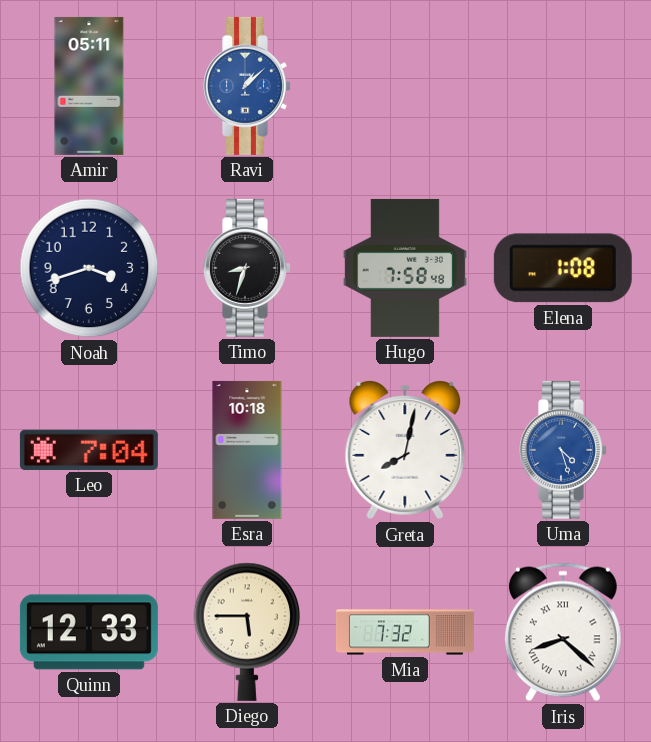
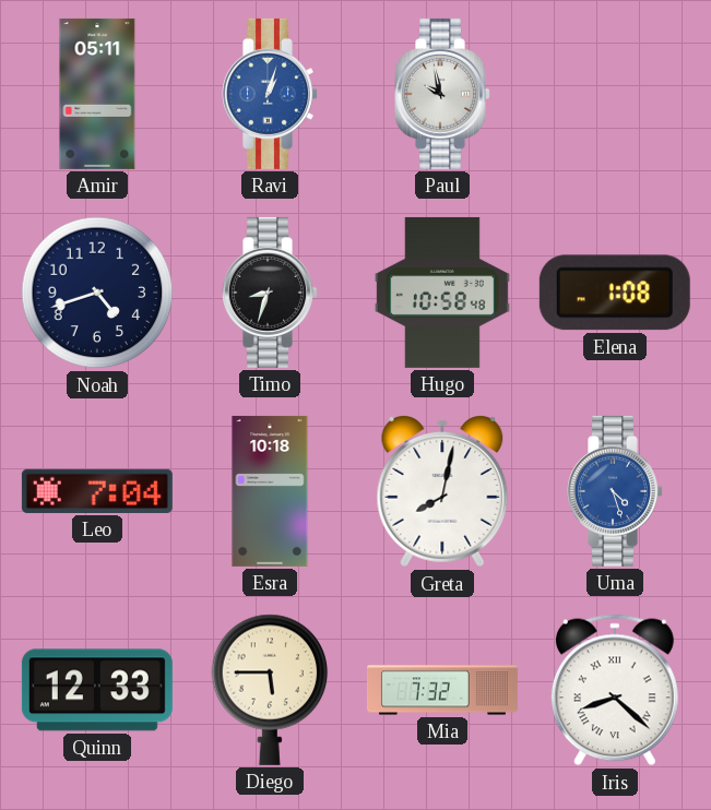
Ravi: 1:08 -> 1:03 (271, 94)
Paul: none -> 9:58 (443, 94)
Noah: 3:42 -> 4:42 (97, 293)
Hugo: 7:58 -> 10:58 (442, 293)
